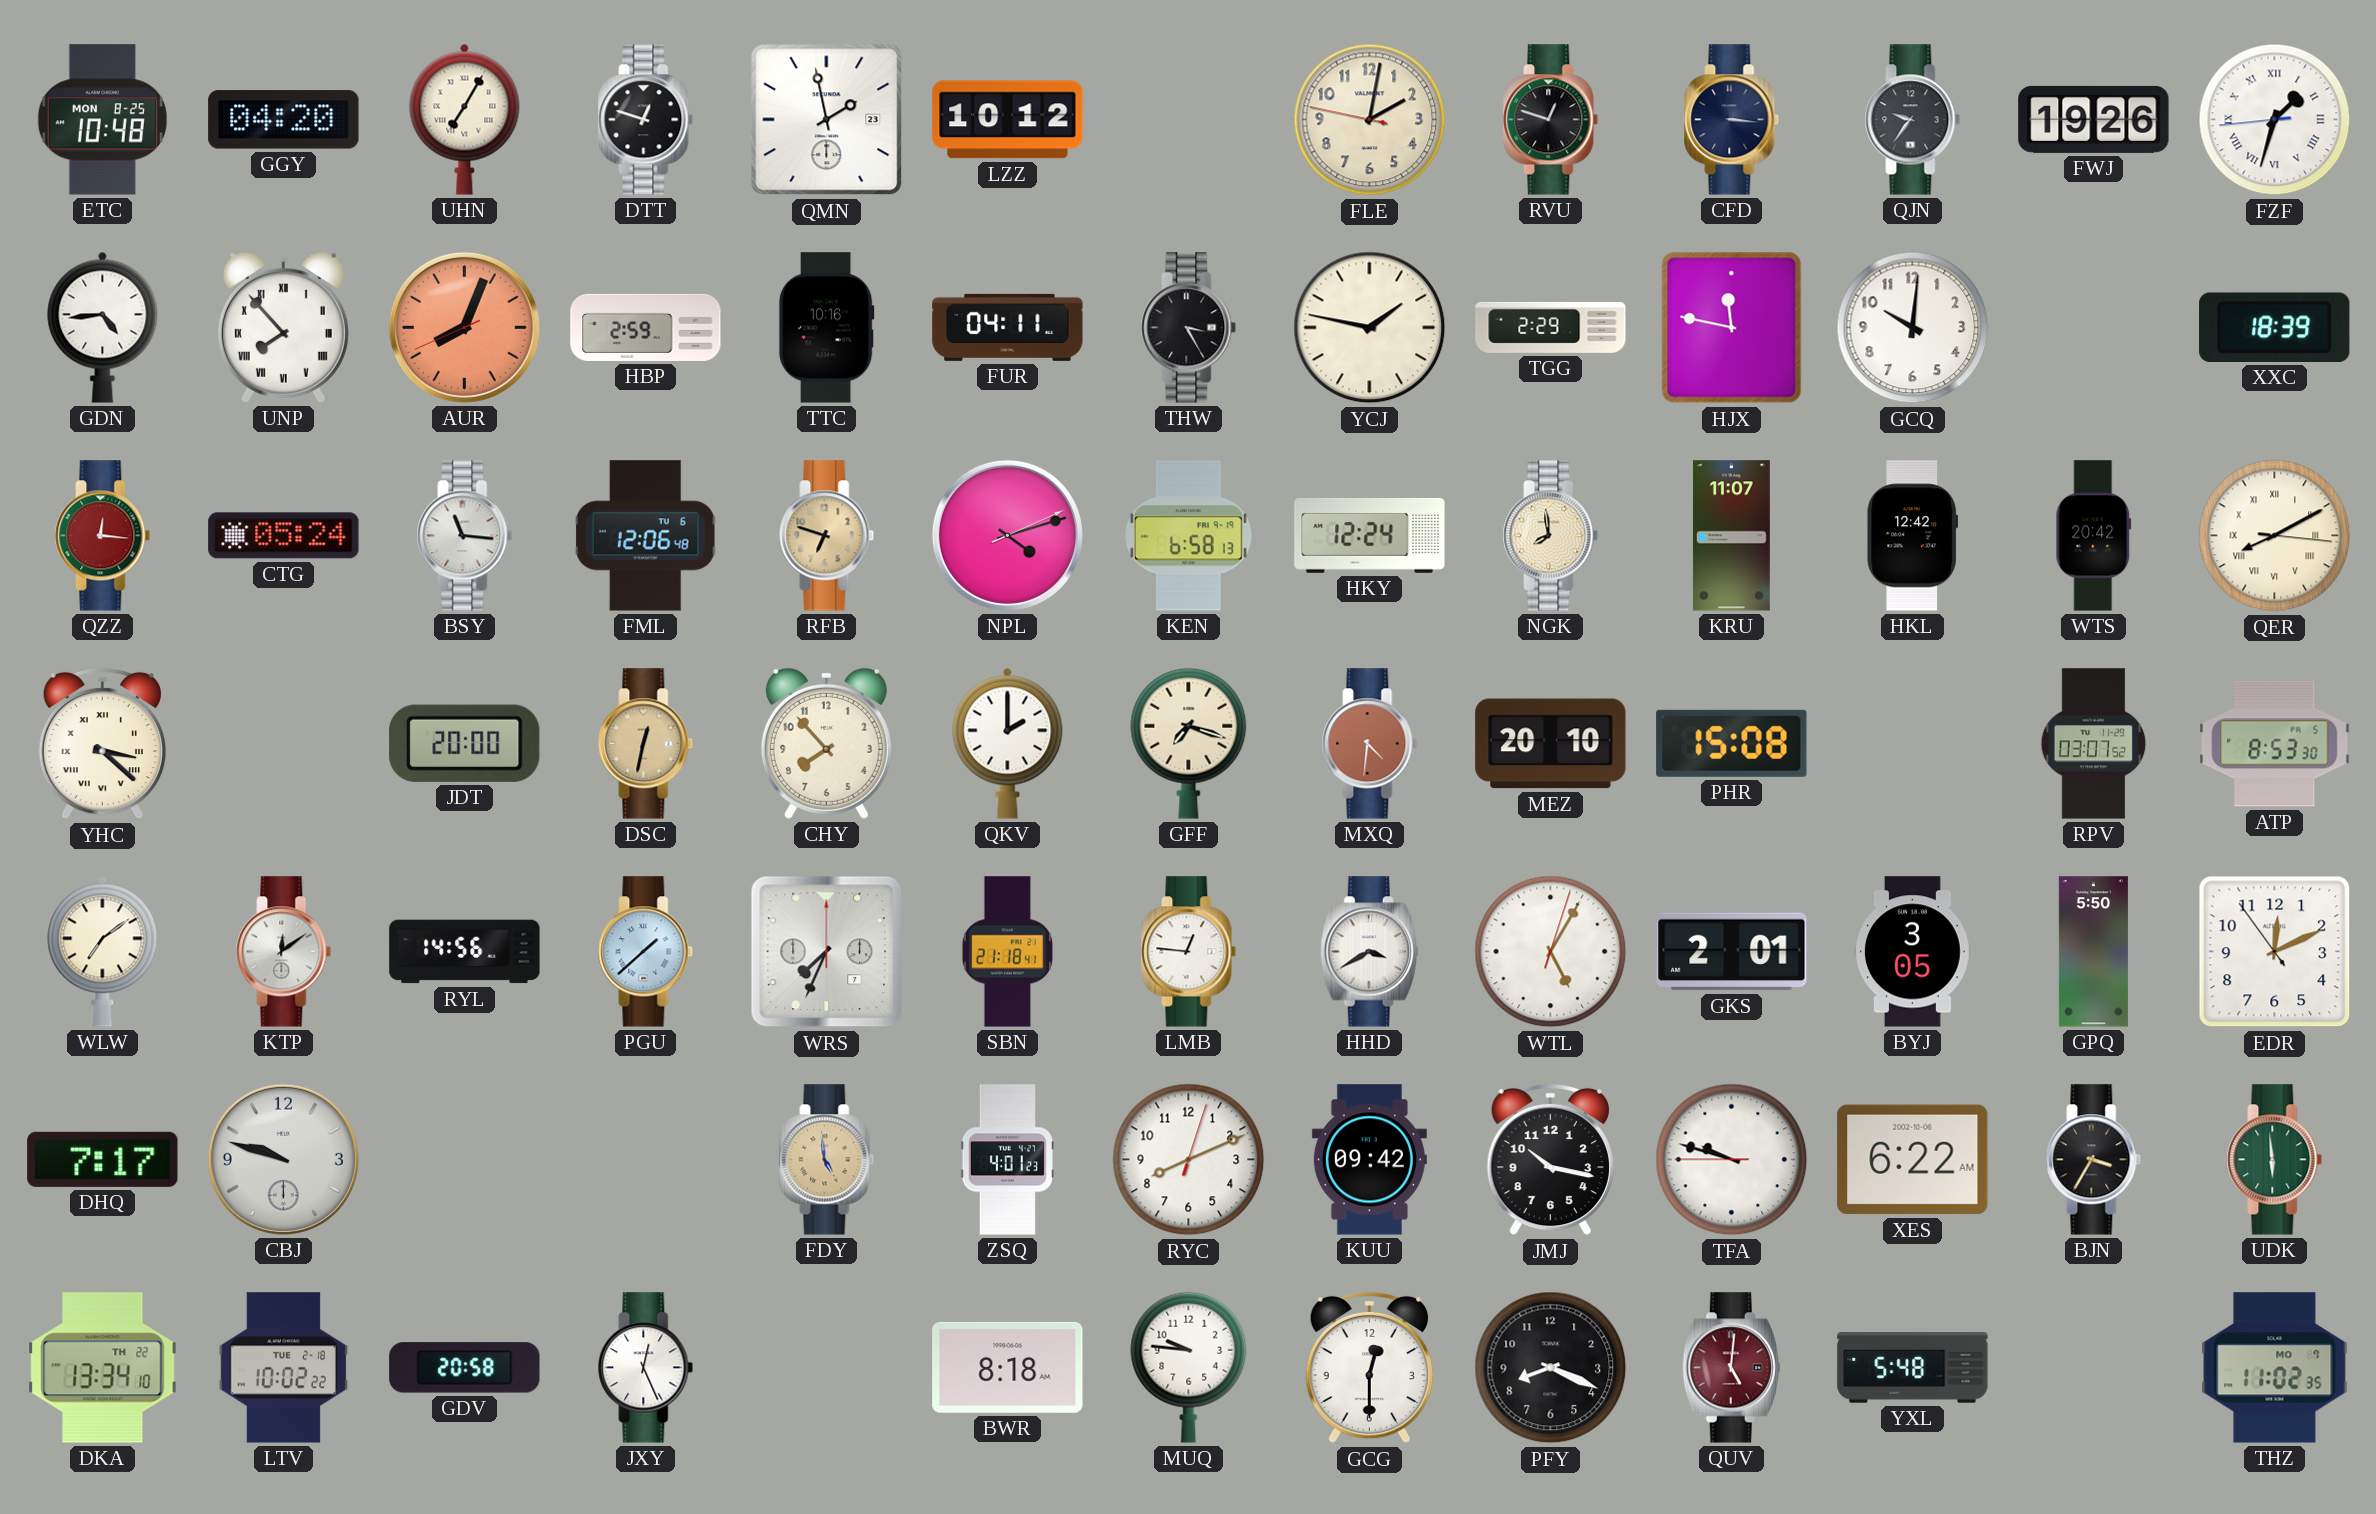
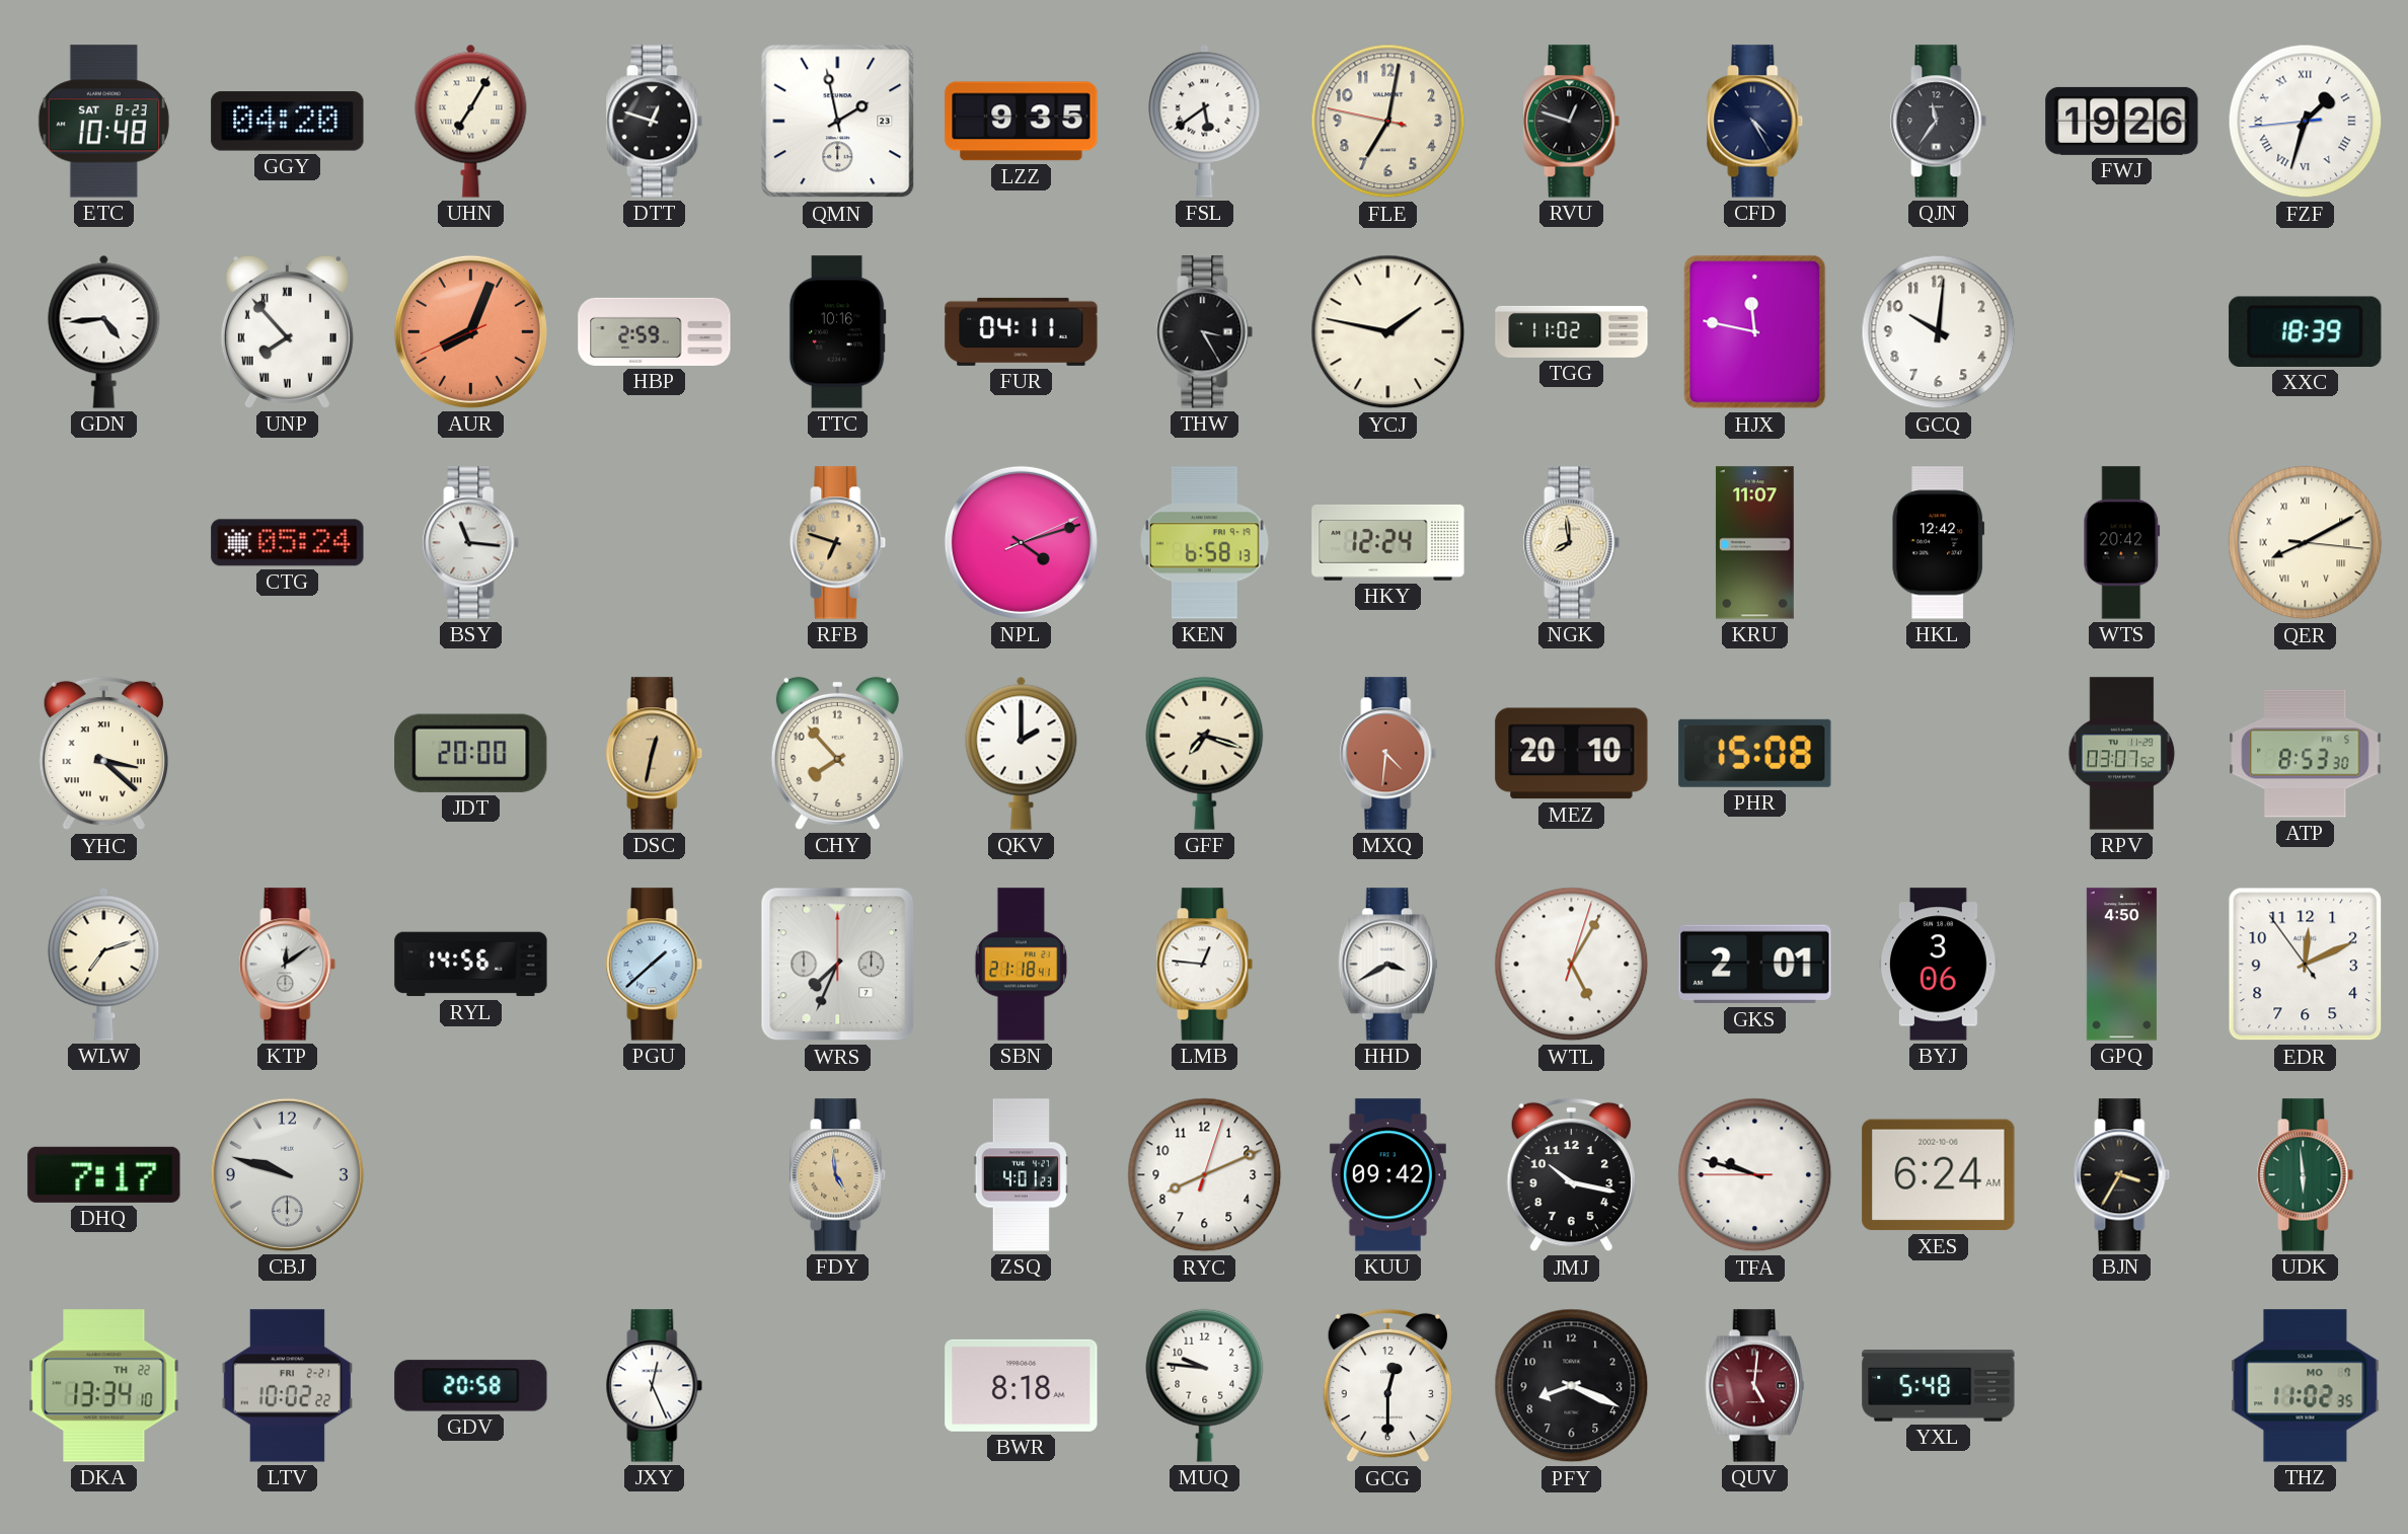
ETC date: MON 8-25 -> SAT 8-23 (103, 122)
LZZ: 10:12 -> 9:35 (1022, 122)
FSL: none -> 5:39 (1205, 121)
FLE: 2:01 -> 7:01 (1388, 122)
CFD: 3:16 -> 4:25 (1755, 122)
QJN: 9:36 -> 11:36 (1939, 122)
TGG: 2:29 -> 11:02 (1572, 331)
QZZ: 12:16 -> none (103, 536)
FML: 12:06 -> none (646, 536)
WLW: 7:09 -> 7:12 (104, 964)
BYJ: 3:05 -> 3:06 (1939, 965)
GPQ: 5:50 -> 4:50 (2121, 965)
XES: 6:22 -> 6:24 (1939, 1175)
LTV date: TUE 2-18 -> FRI 2-21 (288, 1386)
